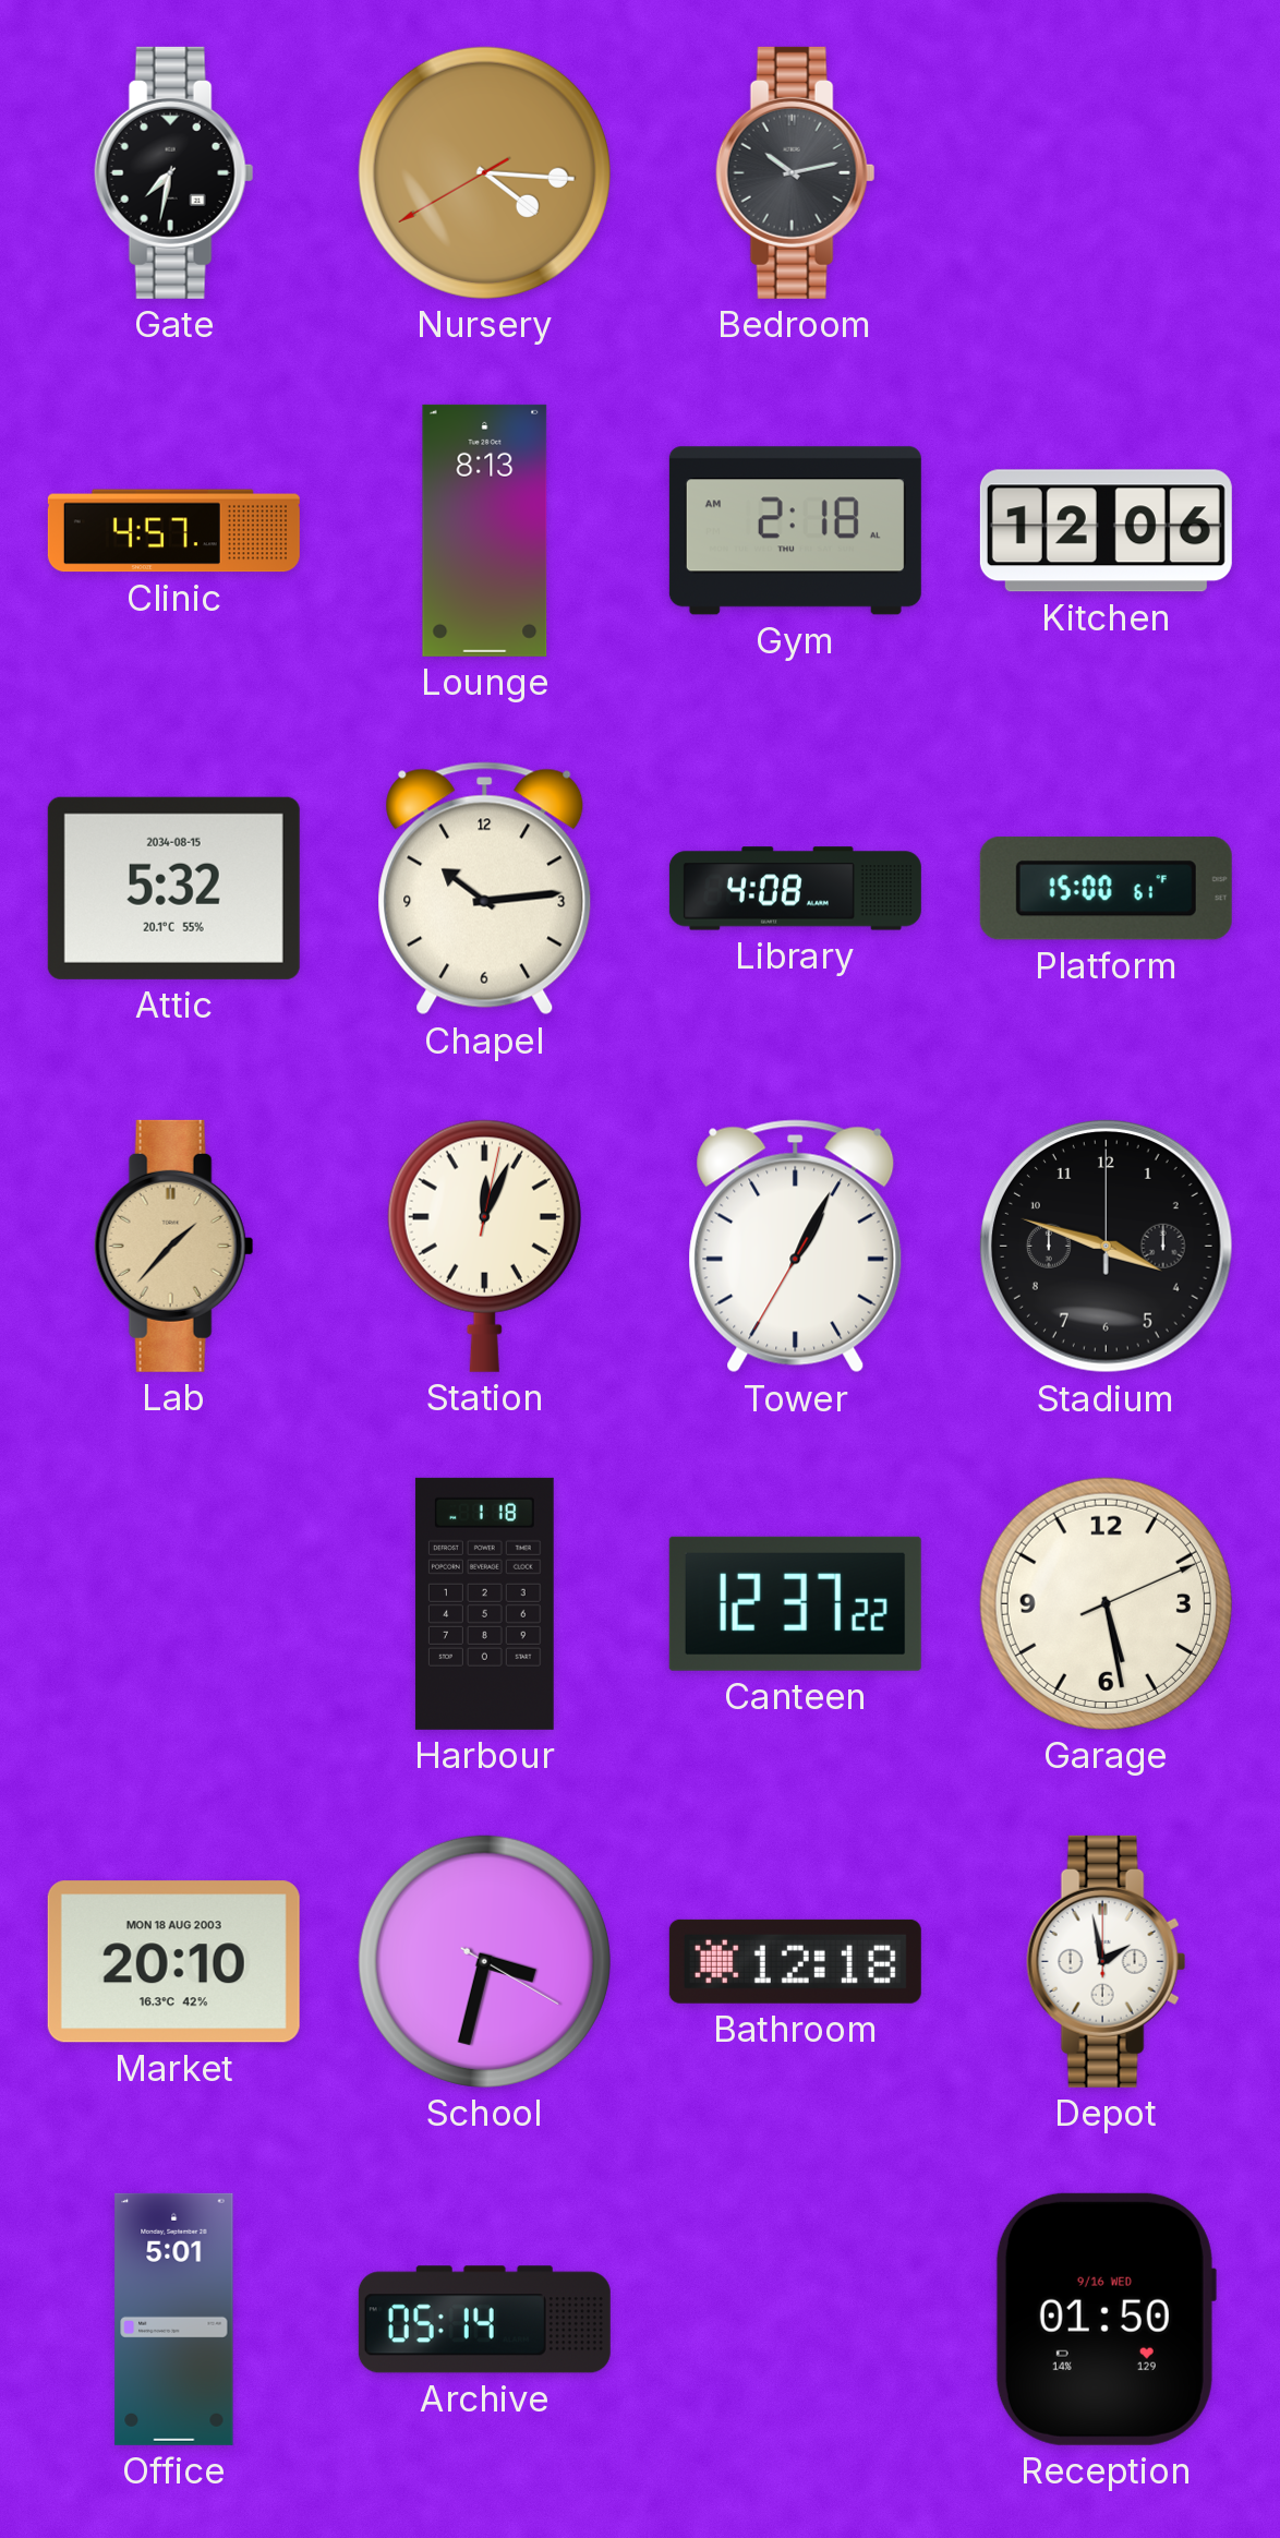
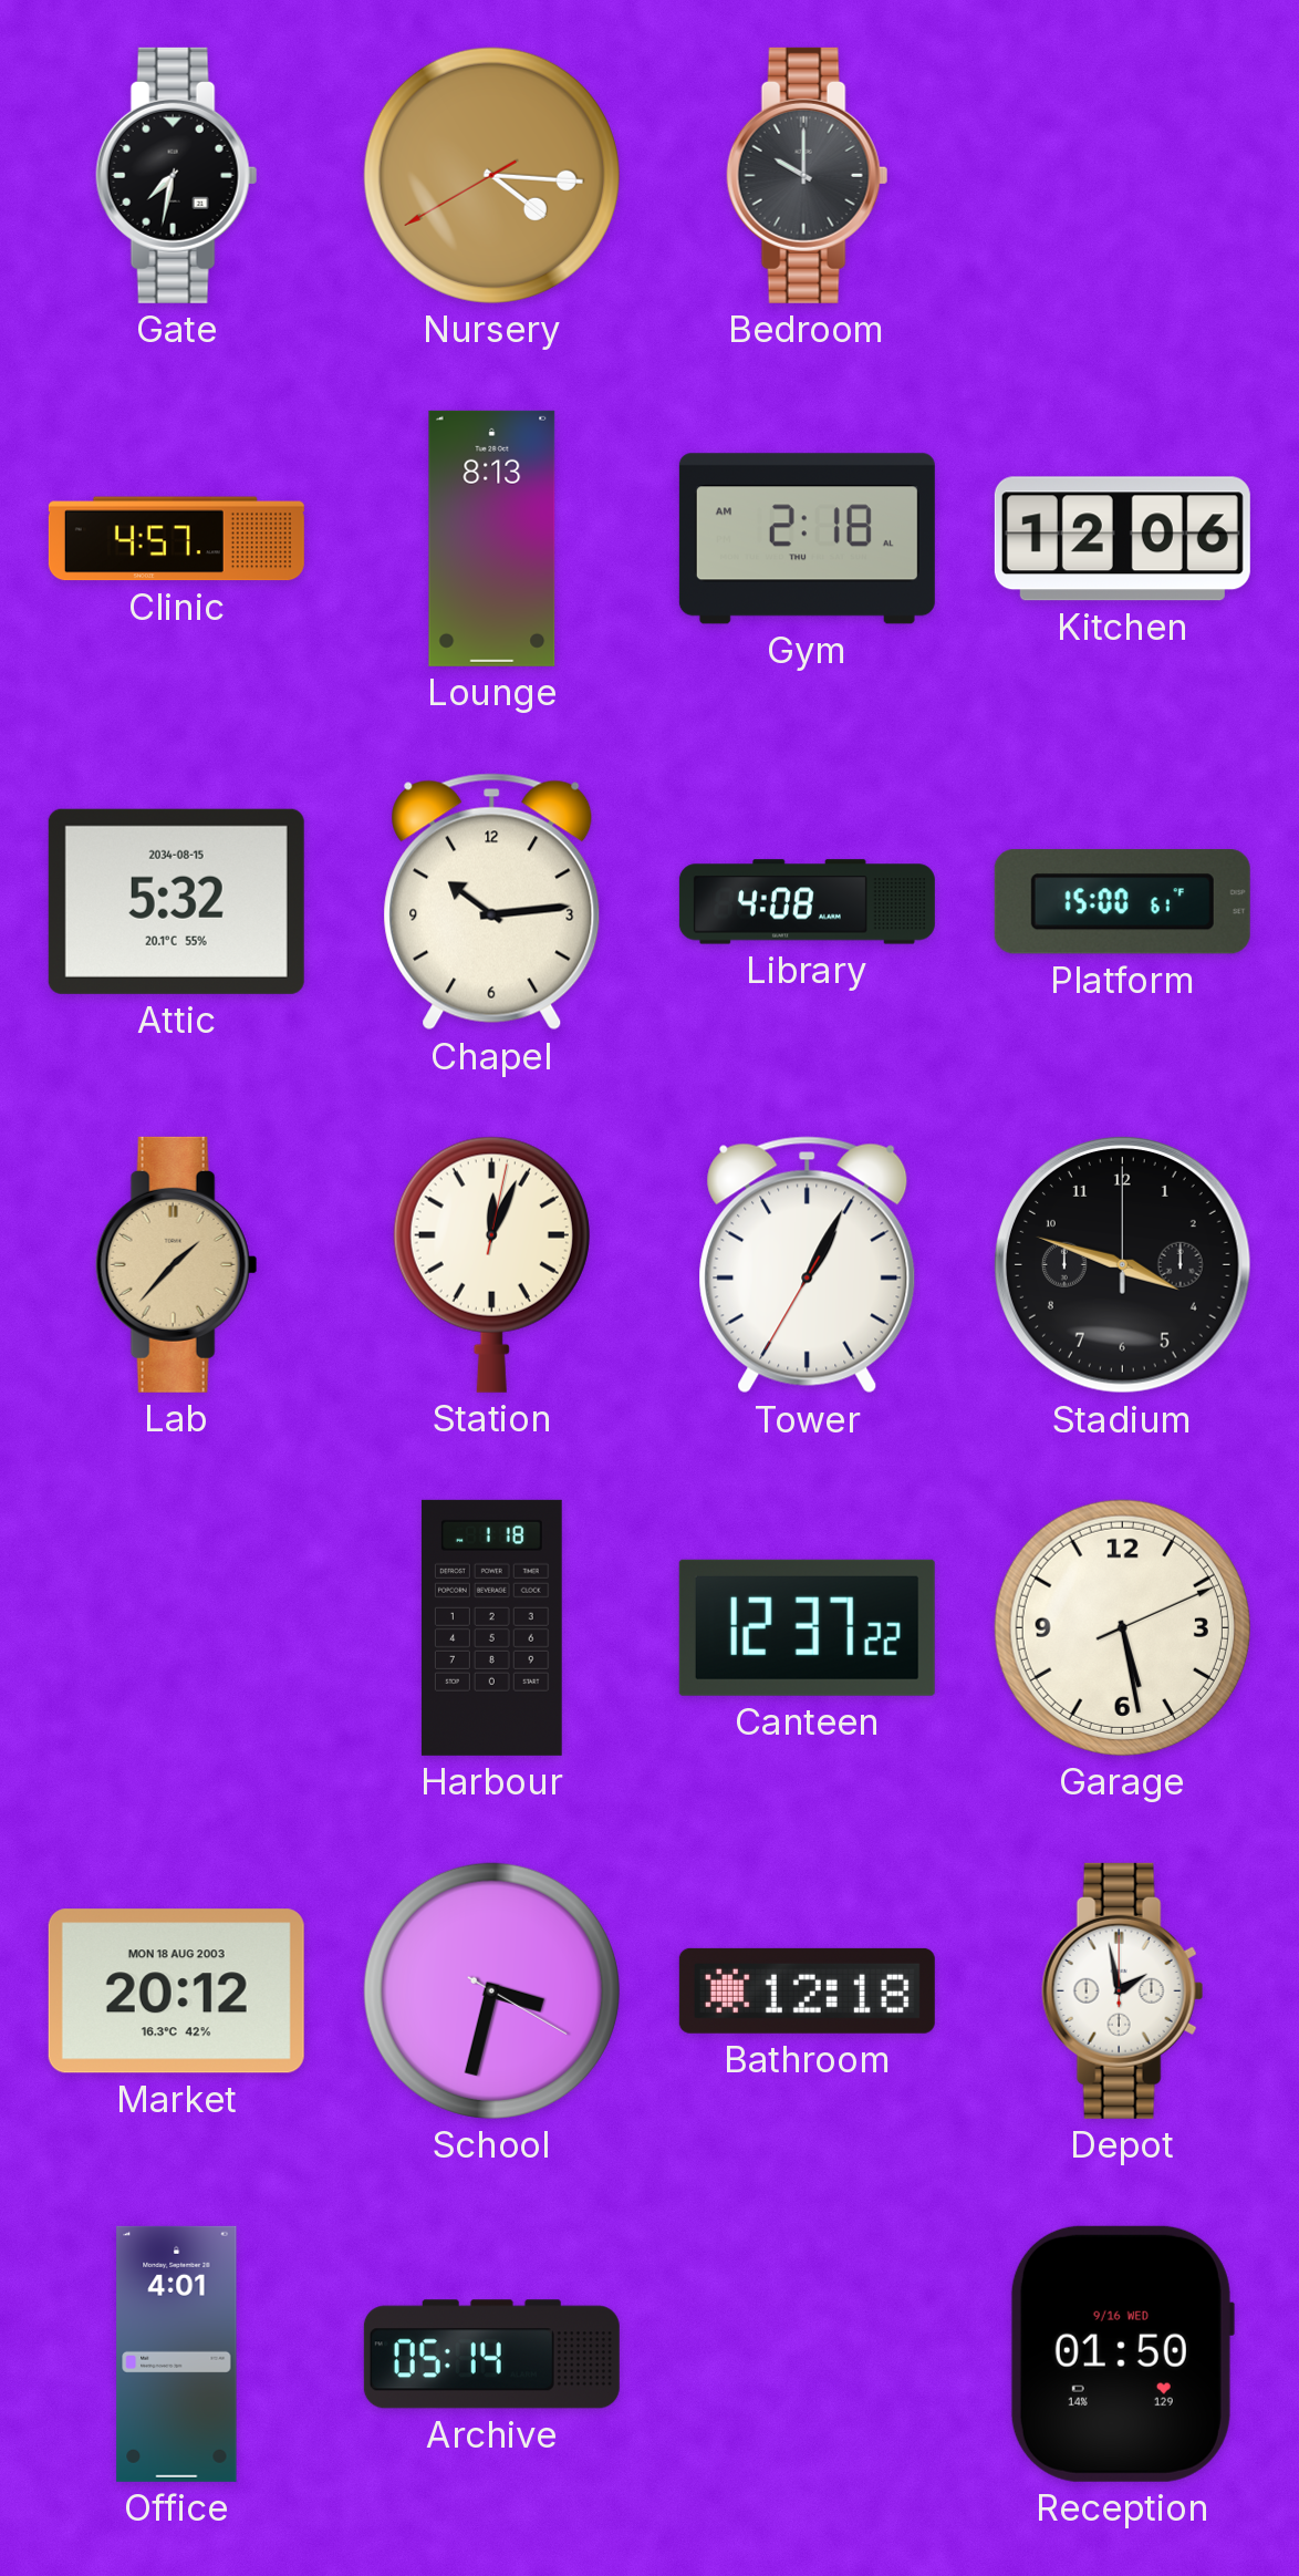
Bedroom: 10:13 -> 10:00 (808, 175)
Market: 20:10 -> 20:12 (176, 1992)
Office: 5:01 -> 4:01 (177, 2353)
